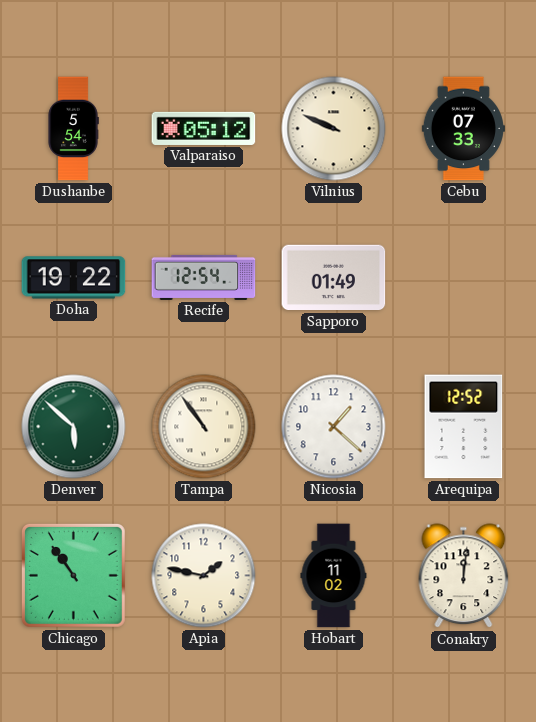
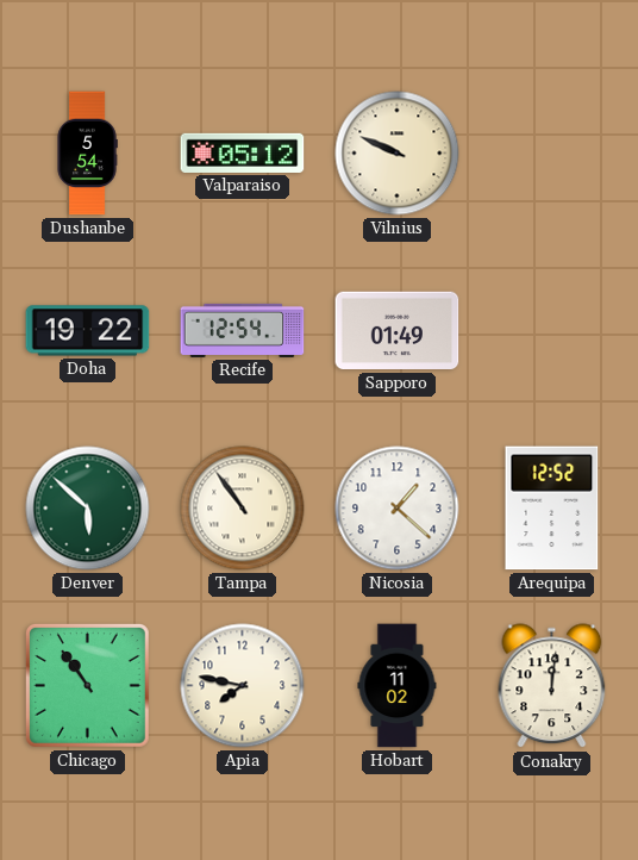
Cebu: 07:33 -> none (463, 129)
Apia: 1:47 -> 7:47 (243, 686)
